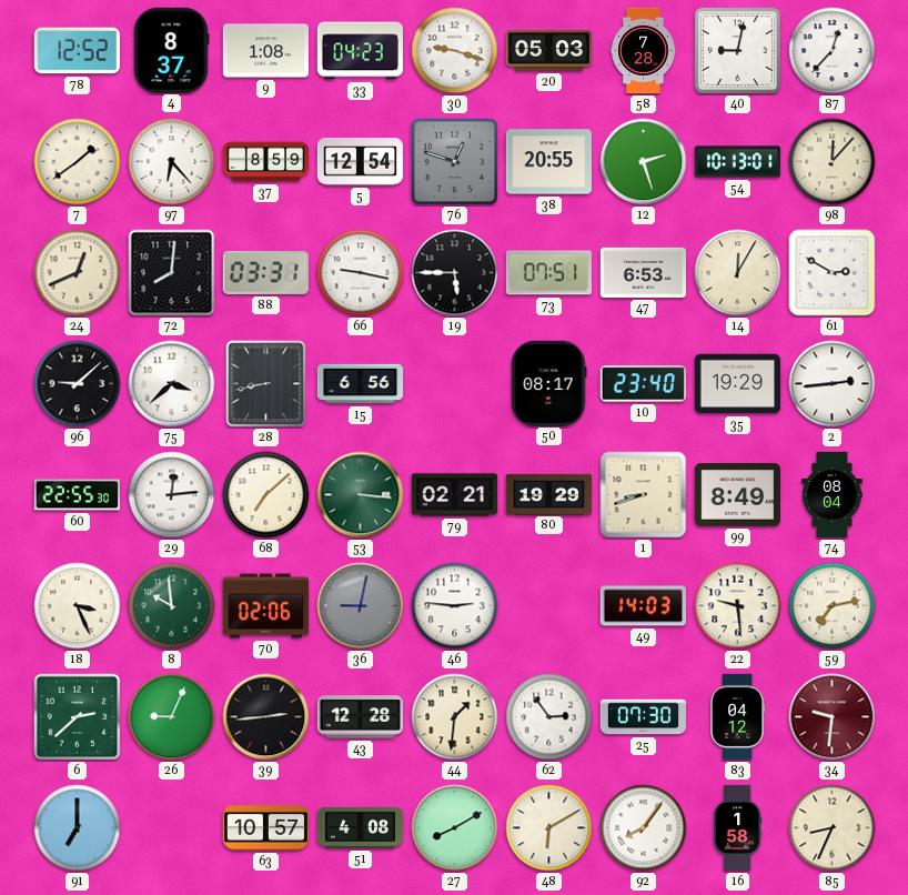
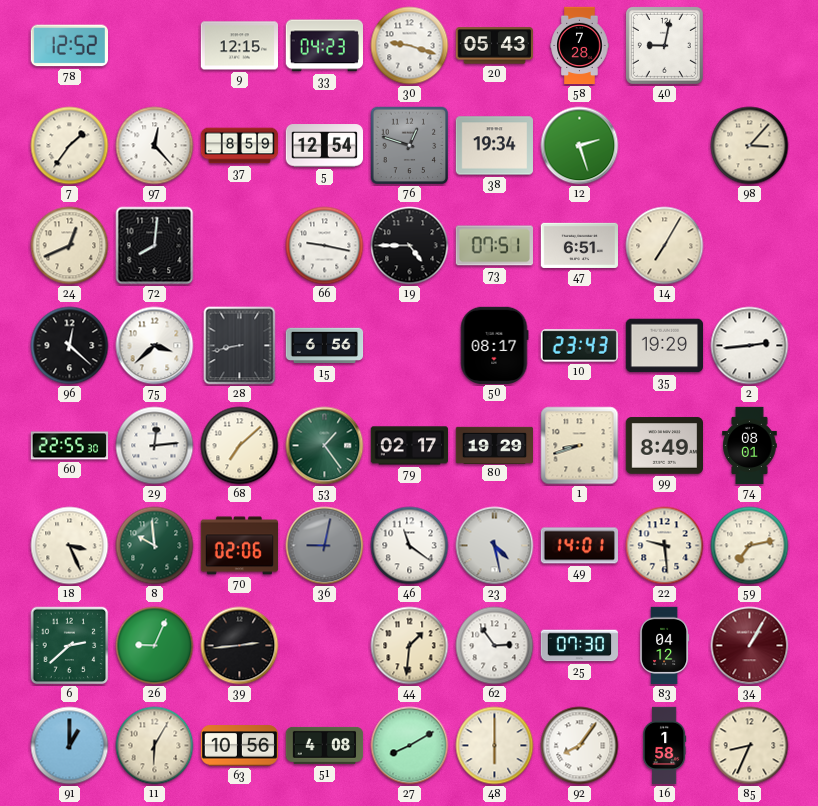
4: 8:37 -> none (171, 50)
9: 1:08 -> 12:15 (239, 46)
20: 05:03 -> 05:43 (494, 46)
87: 12:37 -> none (833, 51)
7: 1:39 -> 1:36 (70, 146)
97: 6:23 -> 12:23 (155, 146)
38: 20:55 -> 19:34 (494, 146)
54: 10:13 -> none (738, 162)
98: 12:07 -> 3:07 (750, 146)
88: 03:31 -> none (265, 272)
19: 5:45 -> 4:45 (410, 246)
47: 6:53 -> 6:51 (580, 245)
14: 12:05 -> 7:05 (665, 246)
61: 2:50 -> none (833, 273)
96: 9:08 -> 12:22 (70, 346)
10: 23:40 -> 23:43 (579, 346)
53: 3:16 -> 1:24 (325, 446)
79: 02:21 -> 02:17 (410, 446)
74: 08:04 -> 08:01 (750, 446)
46: 2:46 -> 11:21 (410, 546)
23: none -> 4:28 (495, 546)
49: 14:03 -> 14:01 (579, 546)
43: 12:28 -> none (361, 717)
34: 9:31 -> 1:05 (750, 646)
91: 7:00 -> 1:00 (70, 746)
11: none -> 6:05 (155, 746)
63: 10:57 -> 10:56 (239, 746)
48: 6:10 -> 6:00 (495, 746)
